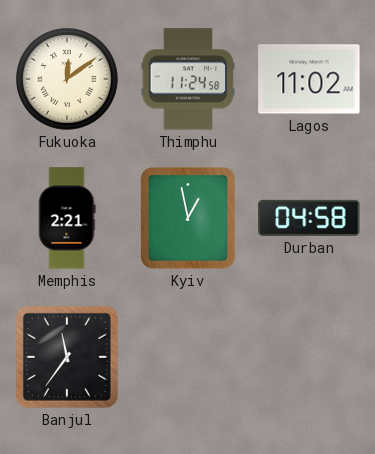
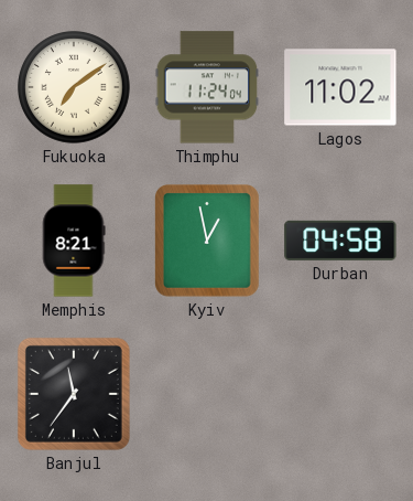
Fukuoka: 12:09 -> 7:09 (75, 88)
Thimphu: 11:24:58 -> 11:24:04 (207, 87)
Memphis: 2:21 -> 8:21 (74, 241)
